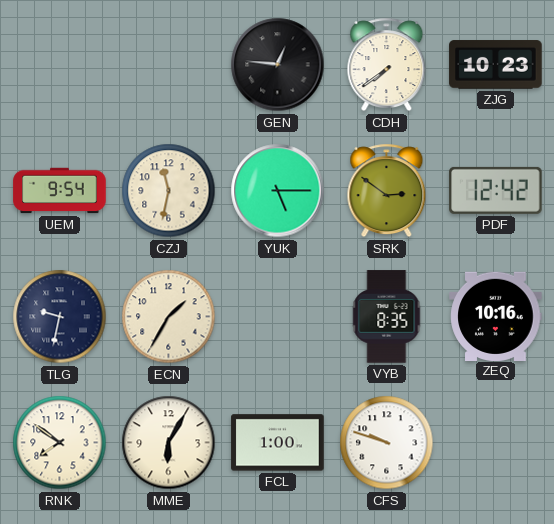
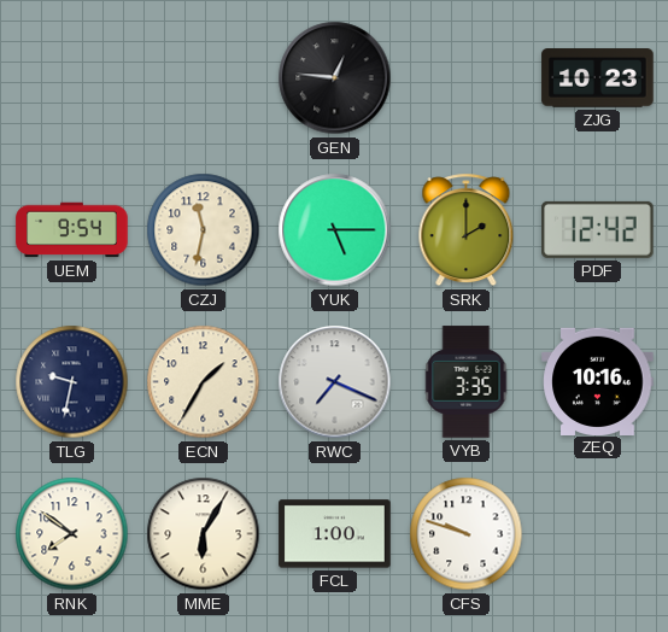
CDH: 7:39 -> none (387, 65)
SRK: 2:51 -> 2:00 (467, 230)
RWC: none -> 7:19 (335, 382)
VYB: 8:35 -> 3:35 (467, 382)
